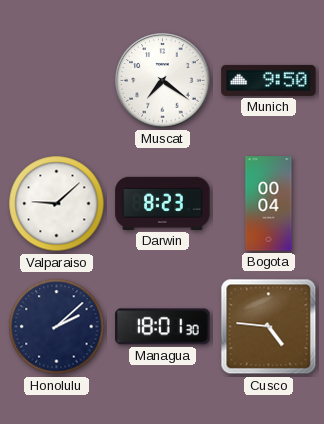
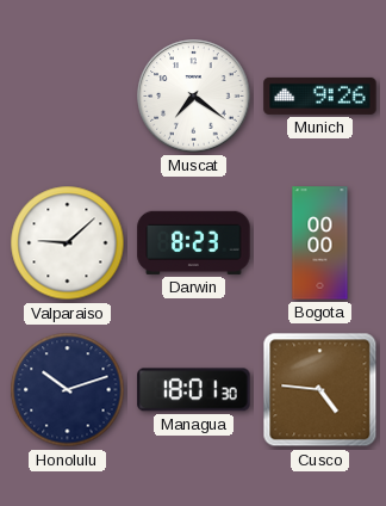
Munich: 9:50 -> 9:26 (320, 95)
Bogota: 00:04 -> 00:00 (320, 243)
Honolulu: 2:08 -> 10:12 (68, 390)
